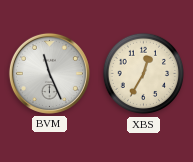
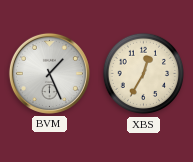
BVM: 11:26 -> 1:26 (49, 73)
